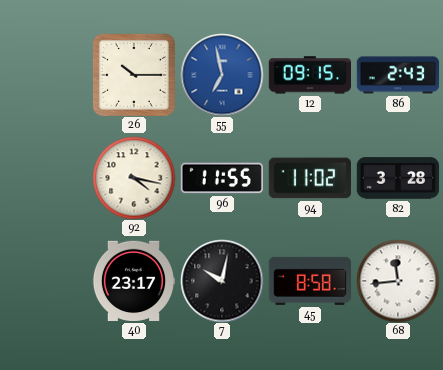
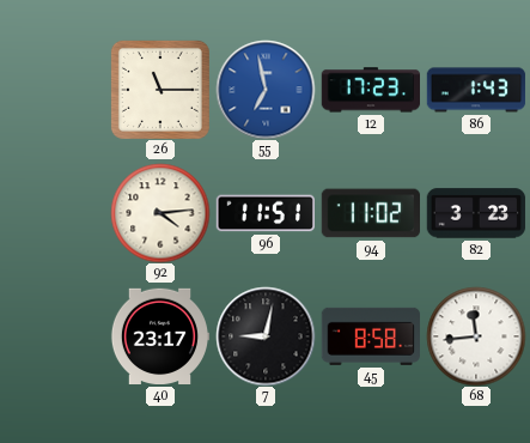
26: 10:15 -> 11:15 (160, 90)
12: 09:15 -> 17:23 (370, 90)
86: 2:43 -> 1:43 (476, 90)
92: 4:17 -> 4:14 (160, 213)
96: 11:55 -> 11:51 (264, 213)
82: 3:28 -> 3:23 (476, 213)
7: 10:02 -> 9:02 (266, 336)
